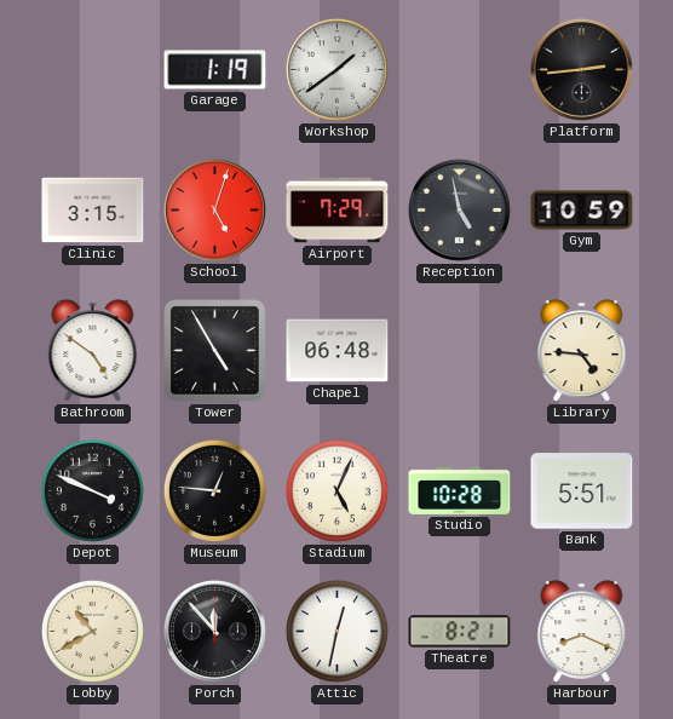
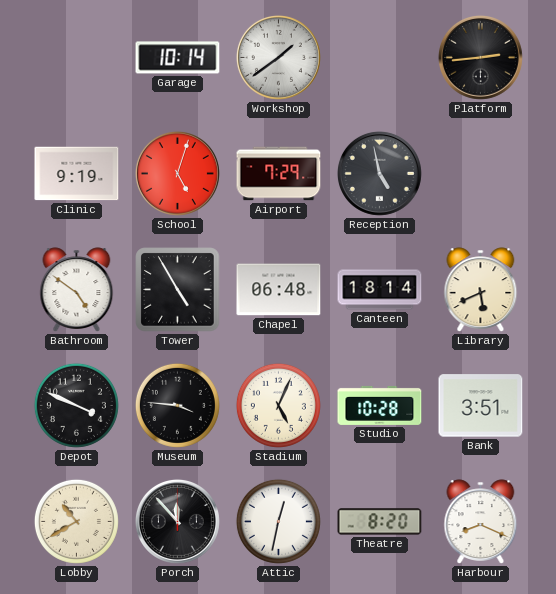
Garage: 1:19 -> 10:14 (178, 58)
Clinic: 3:15 -> 9:19 (77, 174)
Gym: 10:59 -> none (582, 211)
Canteen: none -> 18:14 (380, 290)
Library: 4:46 -> 5:41 (481, 290)
Museum: 12:46 -> 3:46 (177, 405)
Bank: 5:51 -> 3:51 (481, 406)
Theatre: 8:21 -> 8:20 (380, 522)
